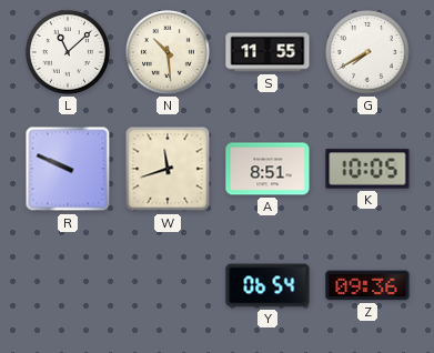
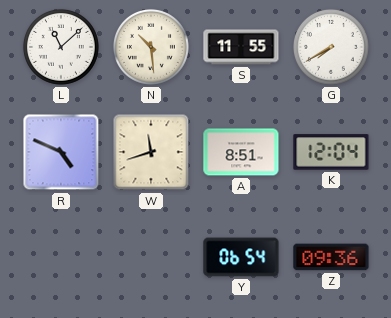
R: 9:49 -> 4:49 (61, 152)
K: 10:05 -> 12:04 (331, 152)
